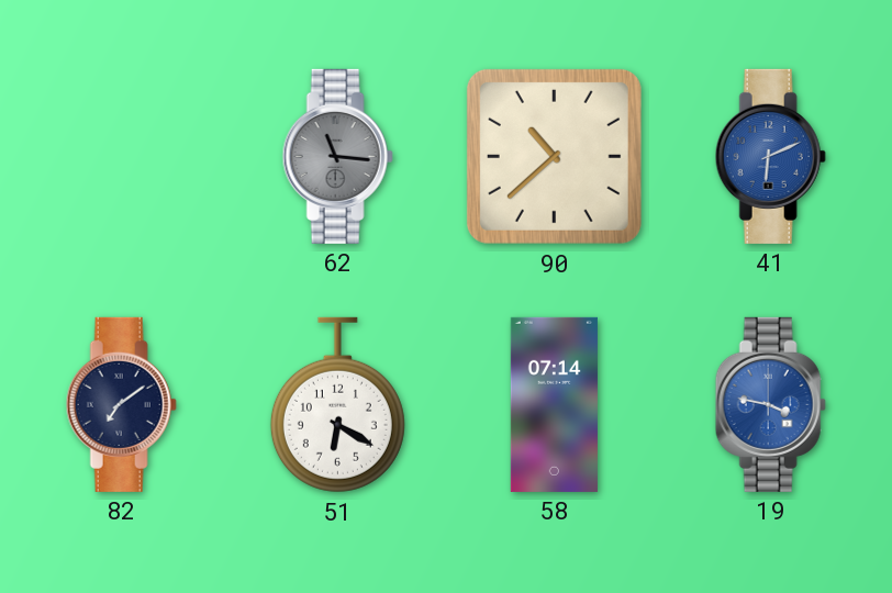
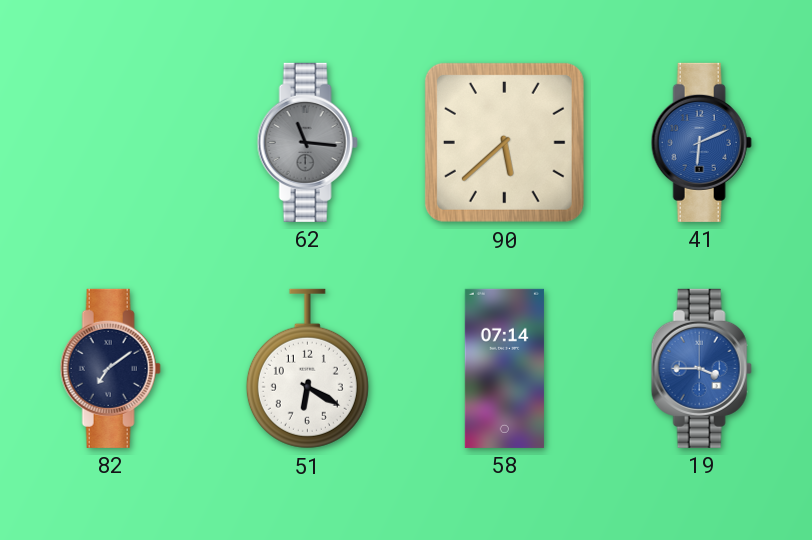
90: 10:38 -> 5:38 (504, 142)
19: 3:47 -> 3:45 (701, 368)
